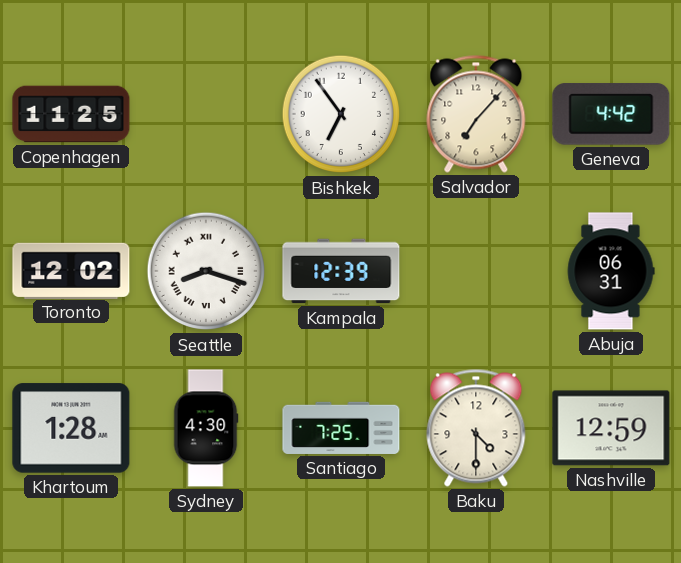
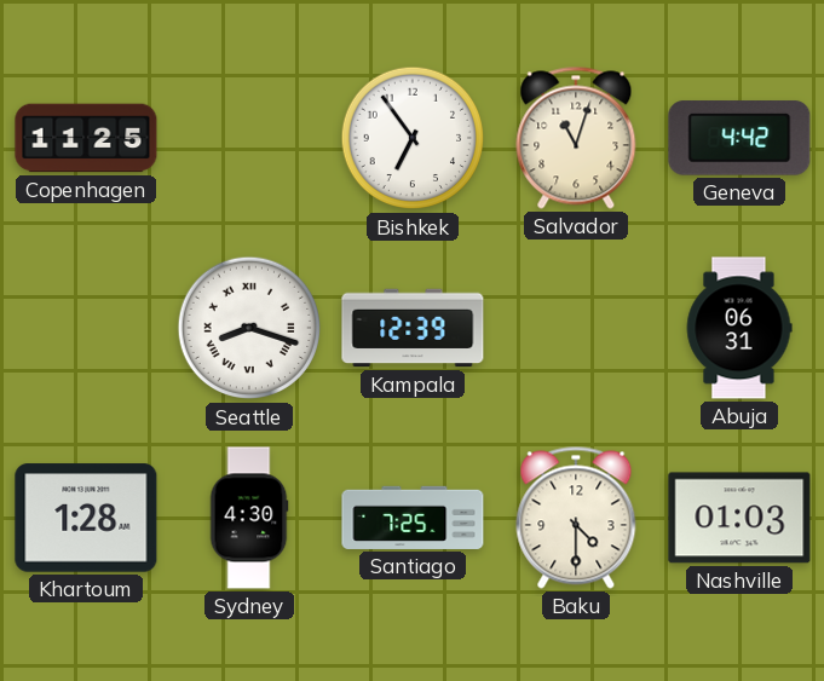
Salvador: 7:07 -> 11:03 (576, 138)
Toronto: 12:02 -> none (71, 270)
Nashville: 12:59 -> 01:03 (739, 518)
